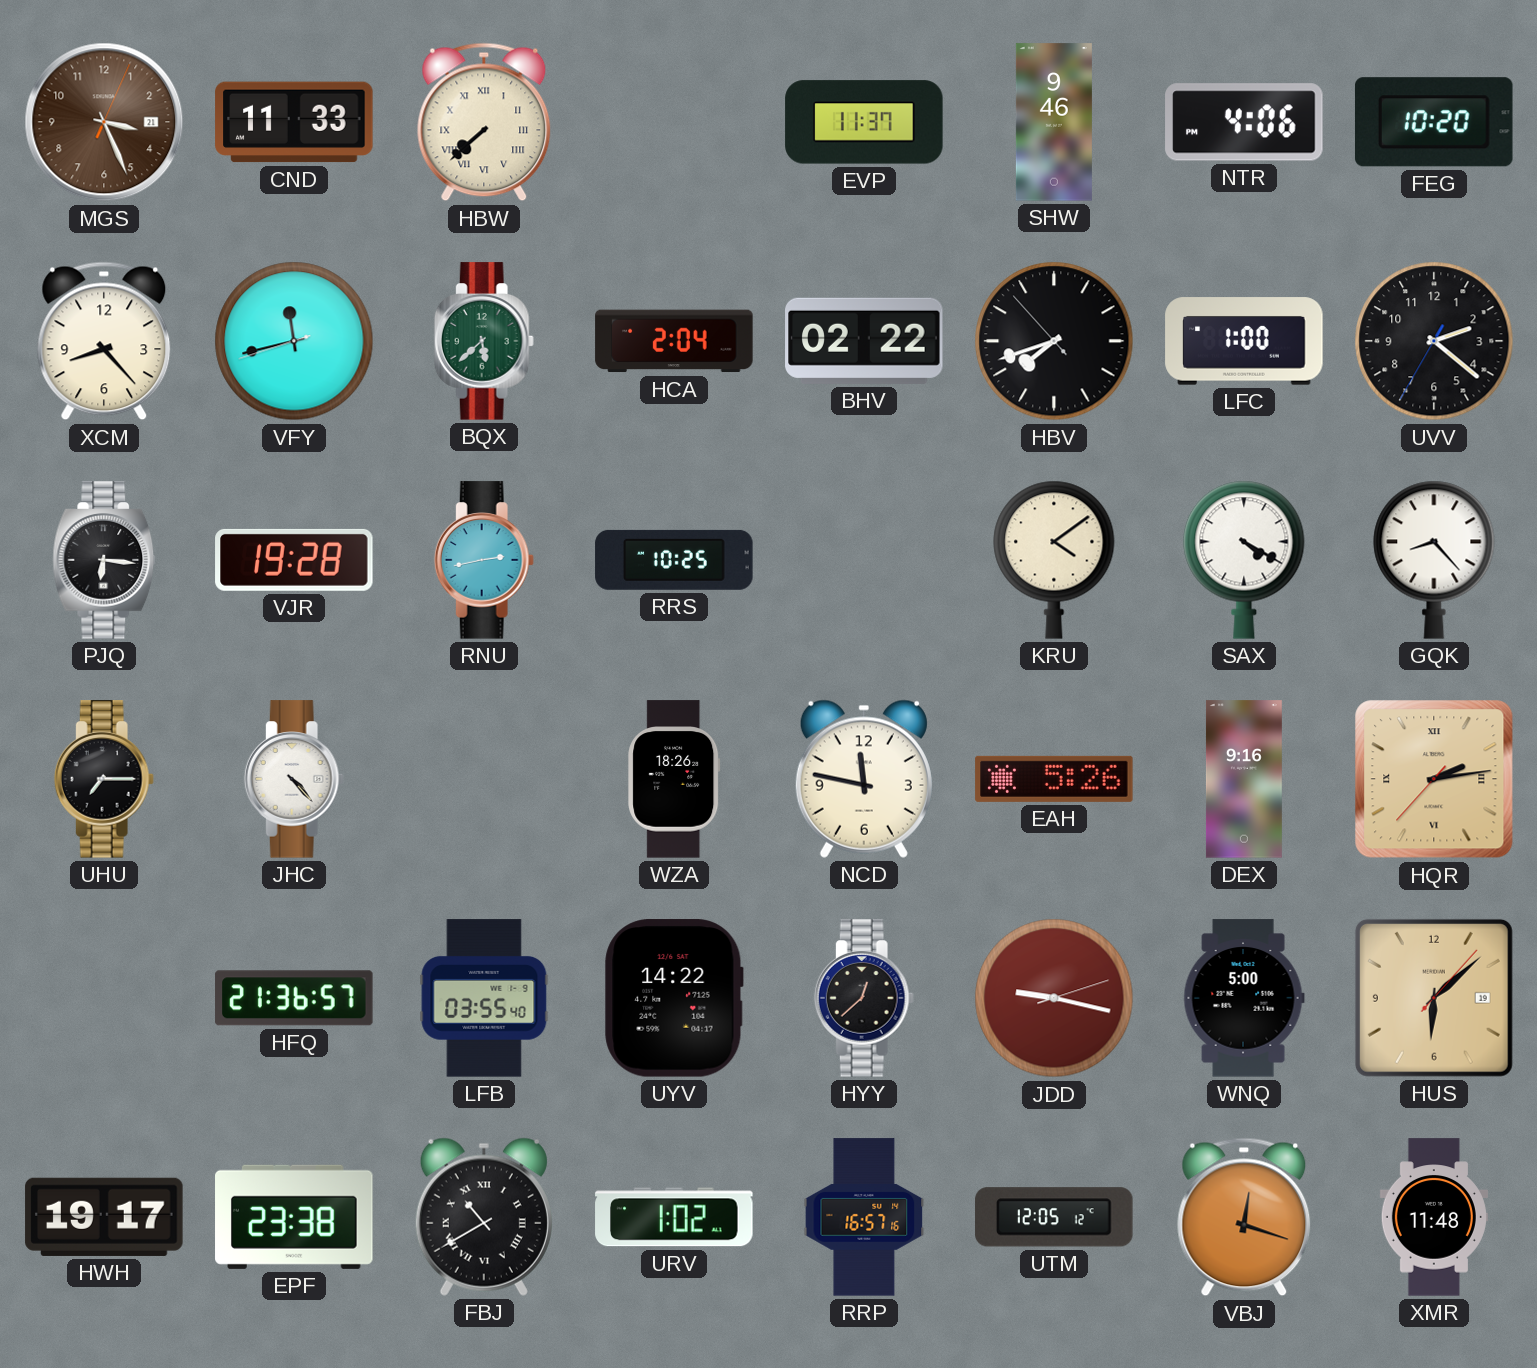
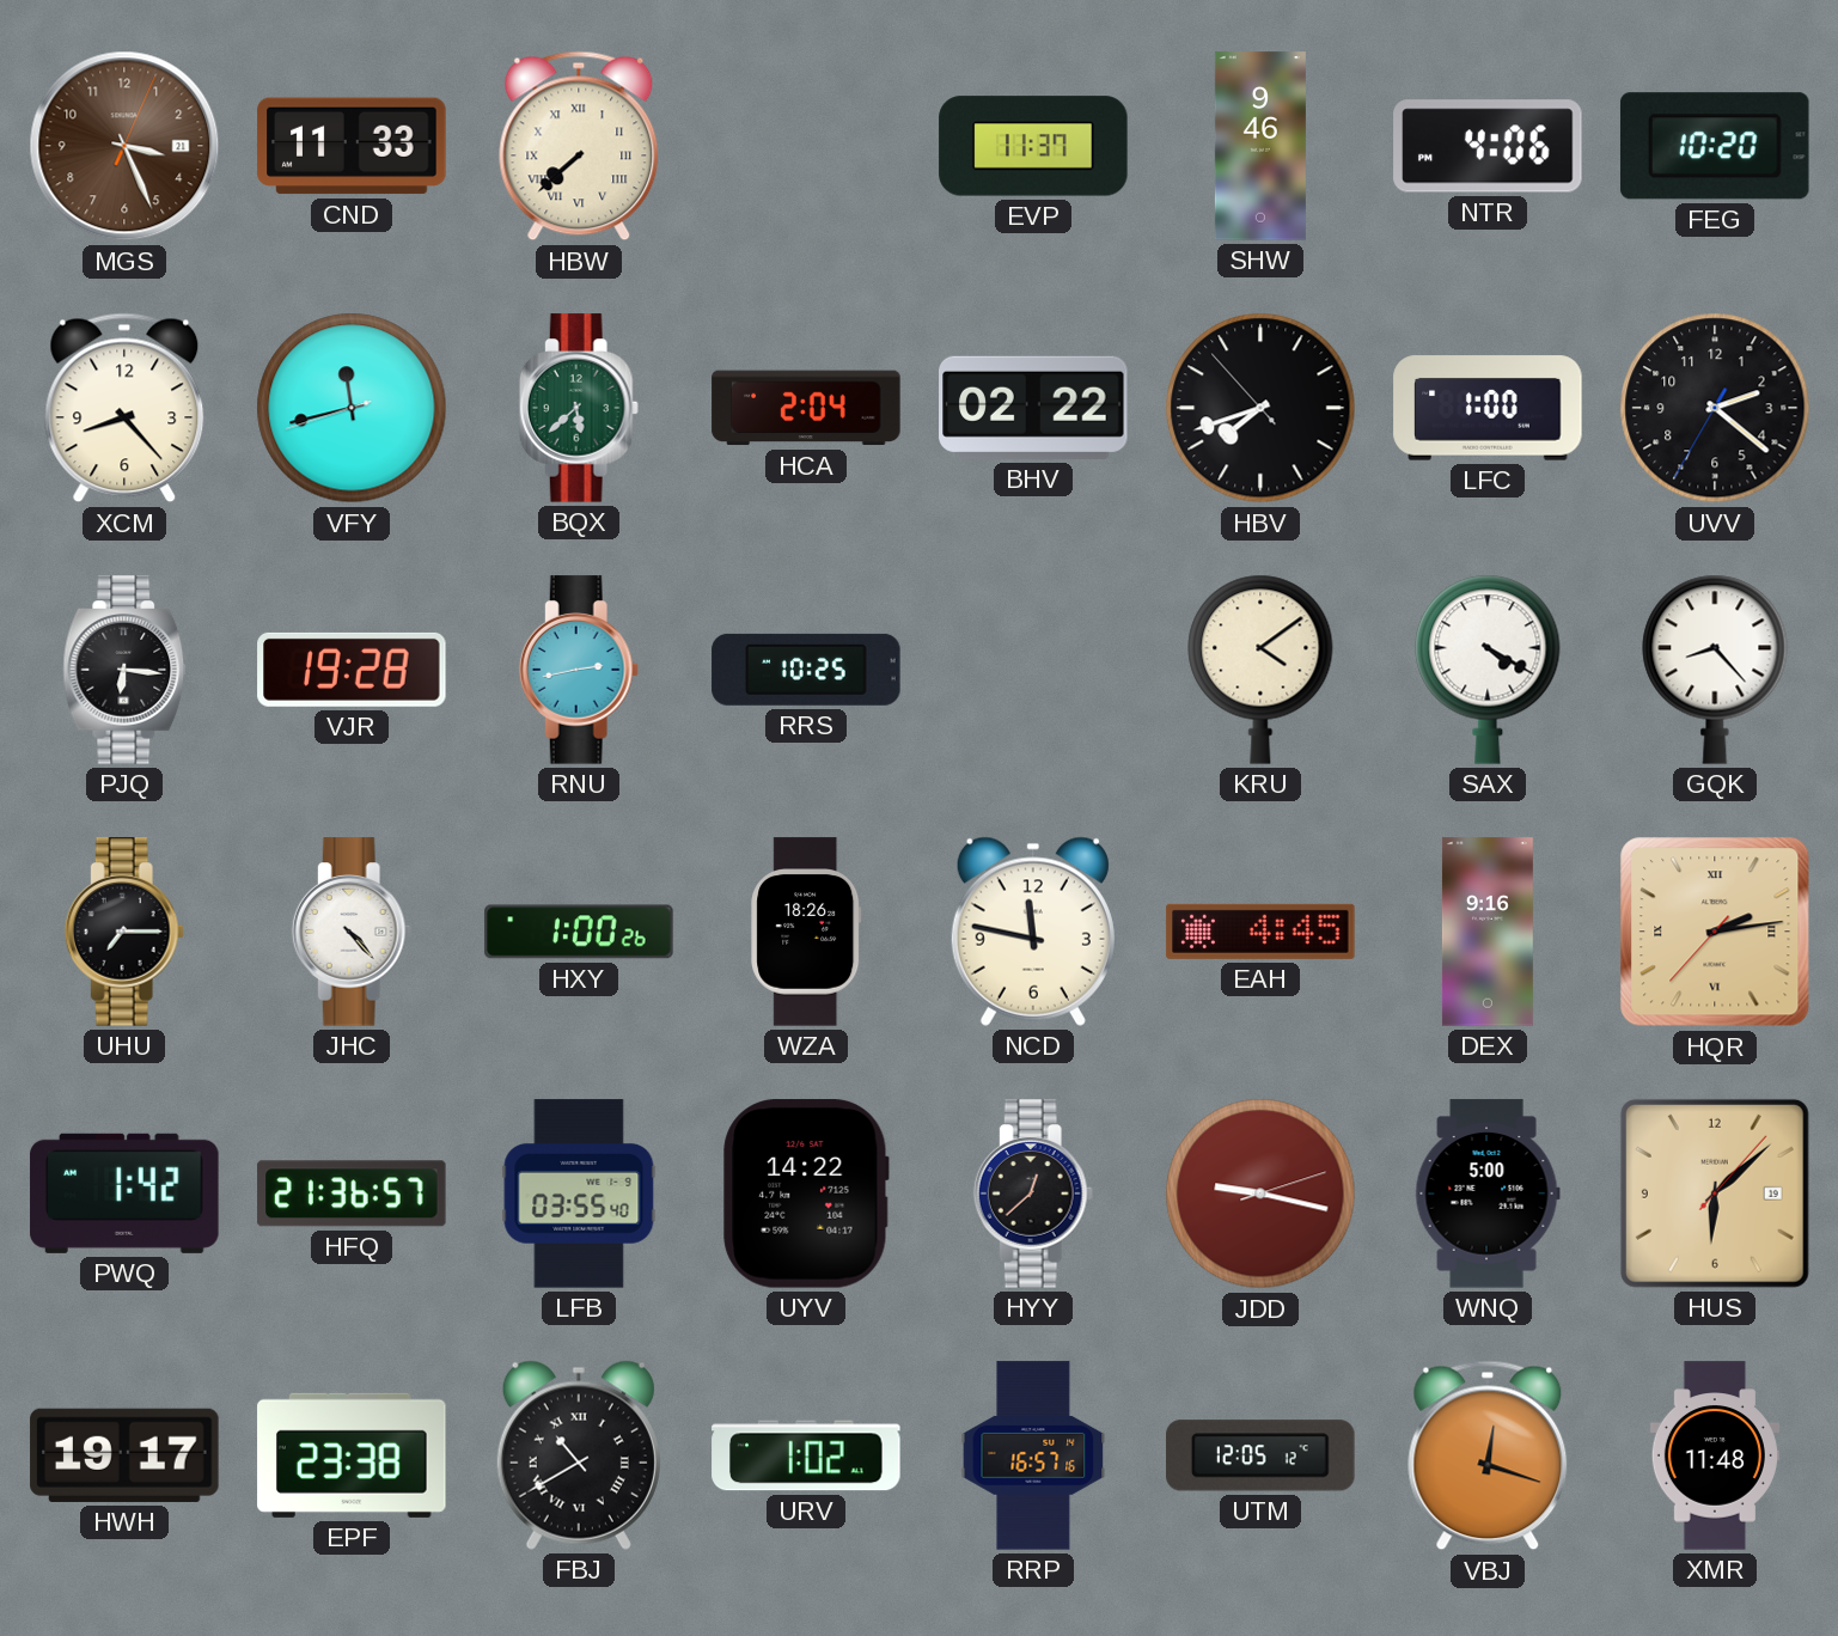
HXY: none -> 1:00 (579, 932)
EAH: 5:26 -> 4:45 (1260, 932)
PWQ: none -> 1:42 (124, 1194)
